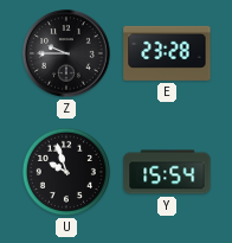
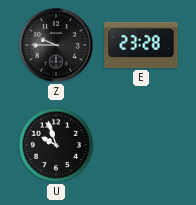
Y: 15:54 -> none (167, 172)
